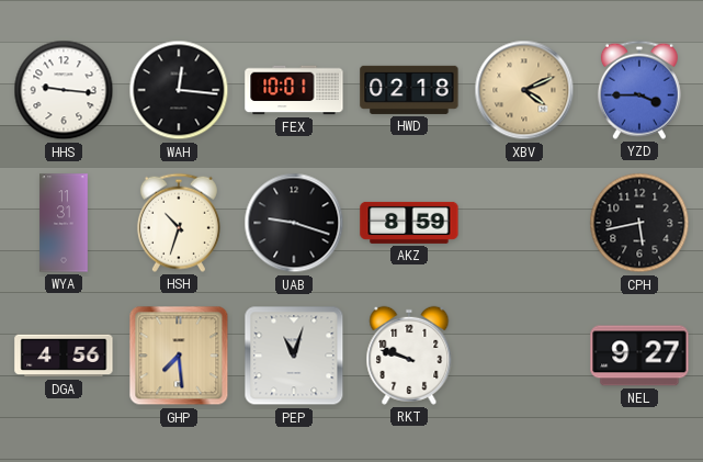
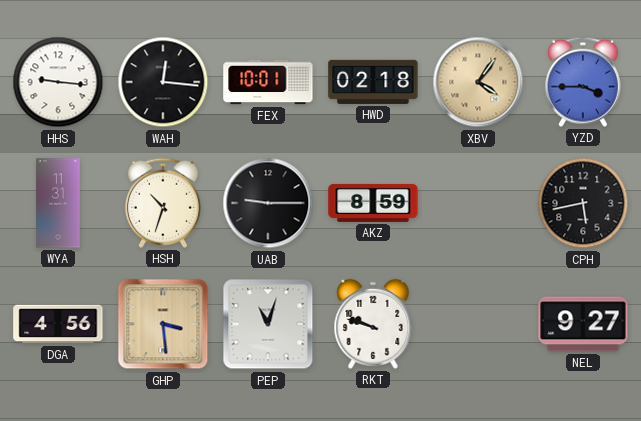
XBV: 4:11 -> 4:06 (478, 82)
UAB: 9:18 -> 9:15 (268, 203)
GHP: 7:29 -> 3:29 (163, 324)
